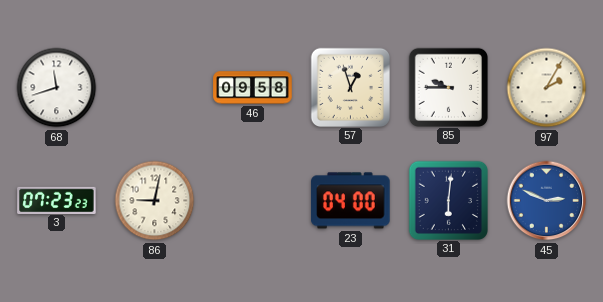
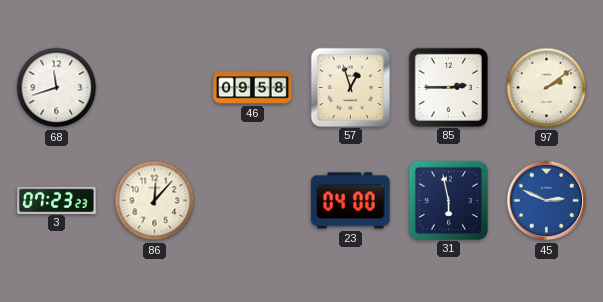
85: 9:45 -> 2:45 (448, 87)
97: 2:05 -> 2:09 (547, 88)
86: 9:02 -> 12:07 (155, 201)
31: 6:01 -> 5:58 (448, 200)
